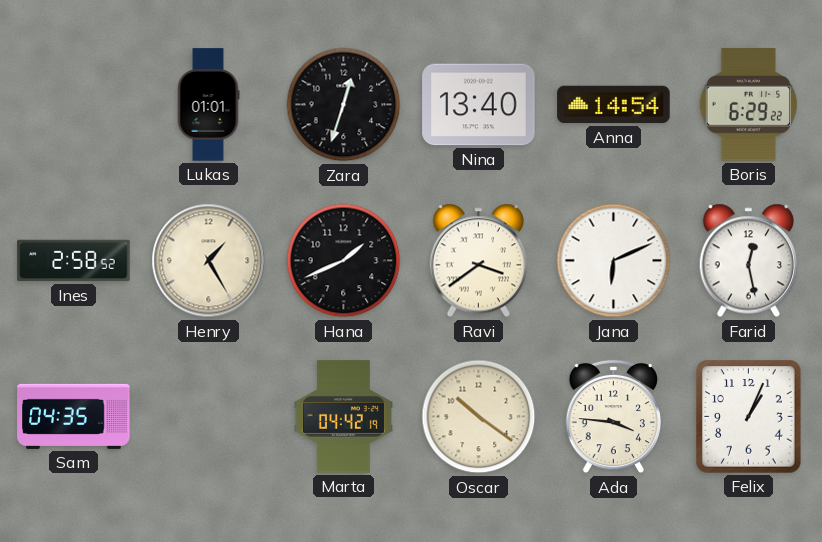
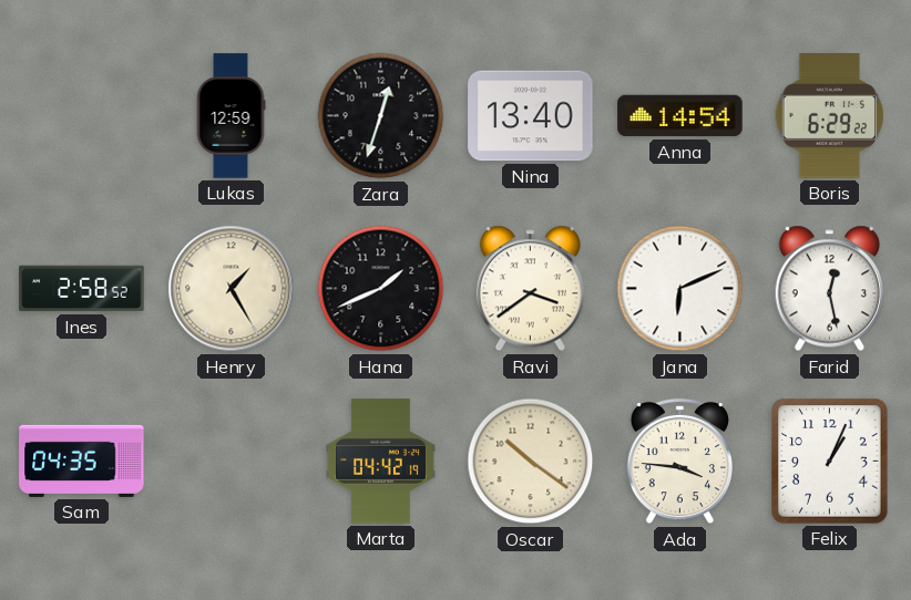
Lukas: 01:01 -> 12:59 (231, 116)
